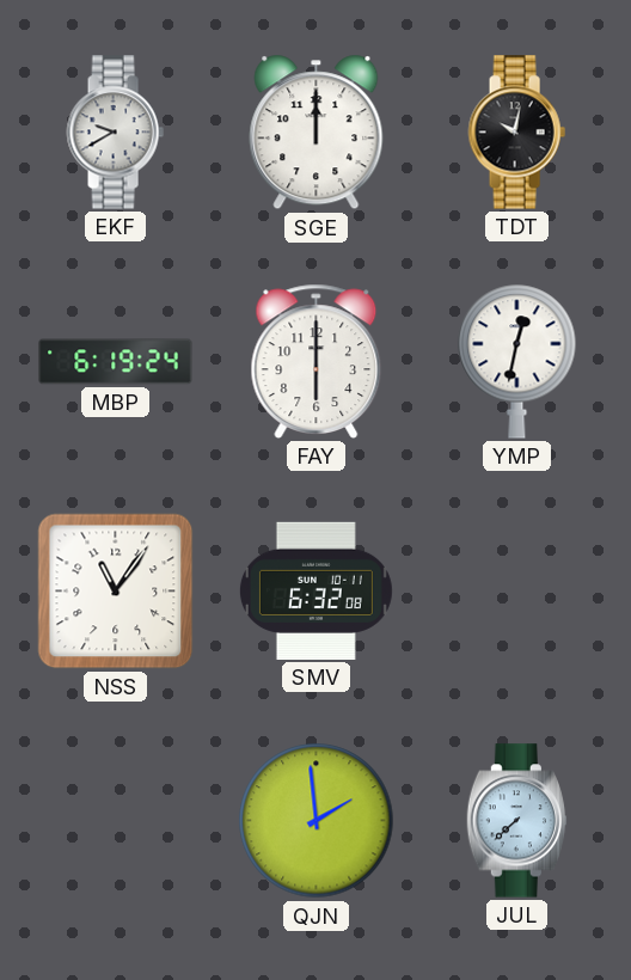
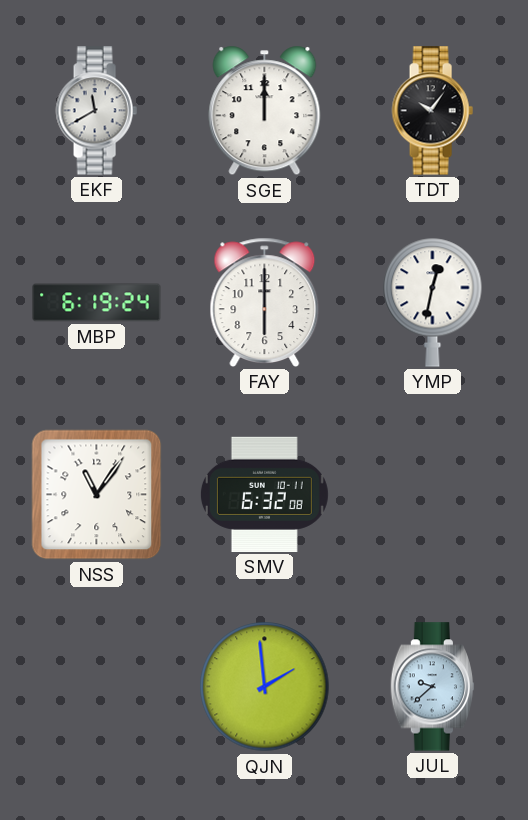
EKF: 9:40 -> 11:40 (96, 111)
TDT: 10:02 -> 10:06 (432, 111)
JUL: 7:38 -> 9:38 (433, 687)
